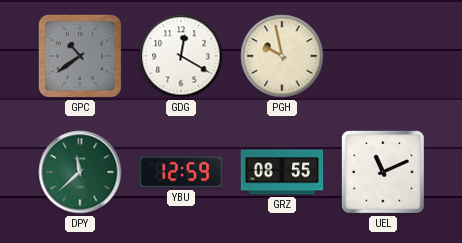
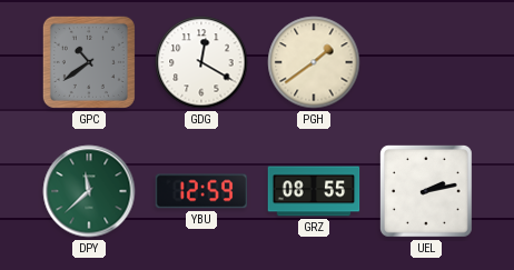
PGH: 9:58 -> 1:39 (314, 62)
UEL: 11:11 -> 2:13 (426, 191)
